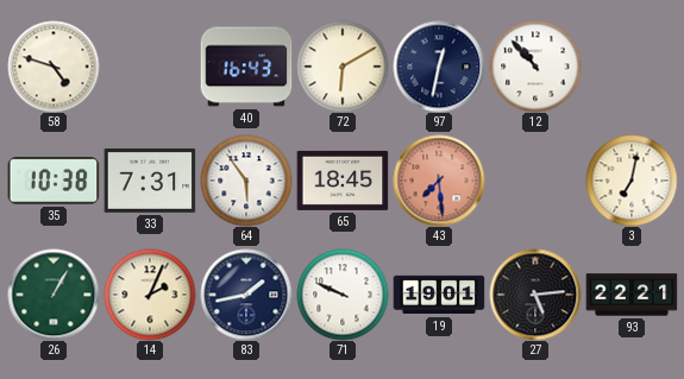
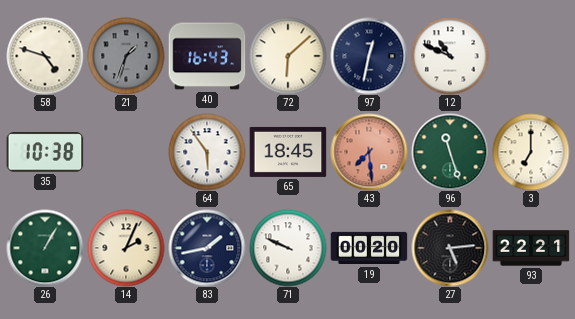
21: none -> 1:33 (126, 56)
72: 6:10 -> 6:08 (288, 56)
12: 10:53 -> 10:49 (450, 56)
33: 7:31 -> none (150, 181)
96: none -> 11:27 (450, 152)
3: 7:02 -> 7:00 (531, 152)
19: 19:01 -> 00:20 (369, 248)
